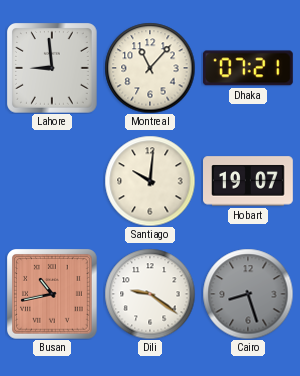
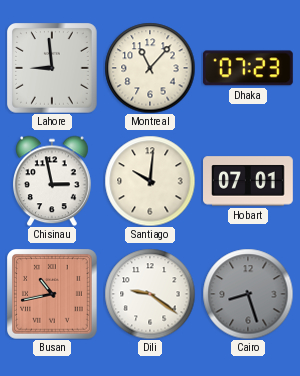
Dhaka: 07:21 -> 07:23 (248, 68)
Chisinau: none -> 2:58 (53, 181)
Hobart: 19:07 -> 07:01 (249, 181)
